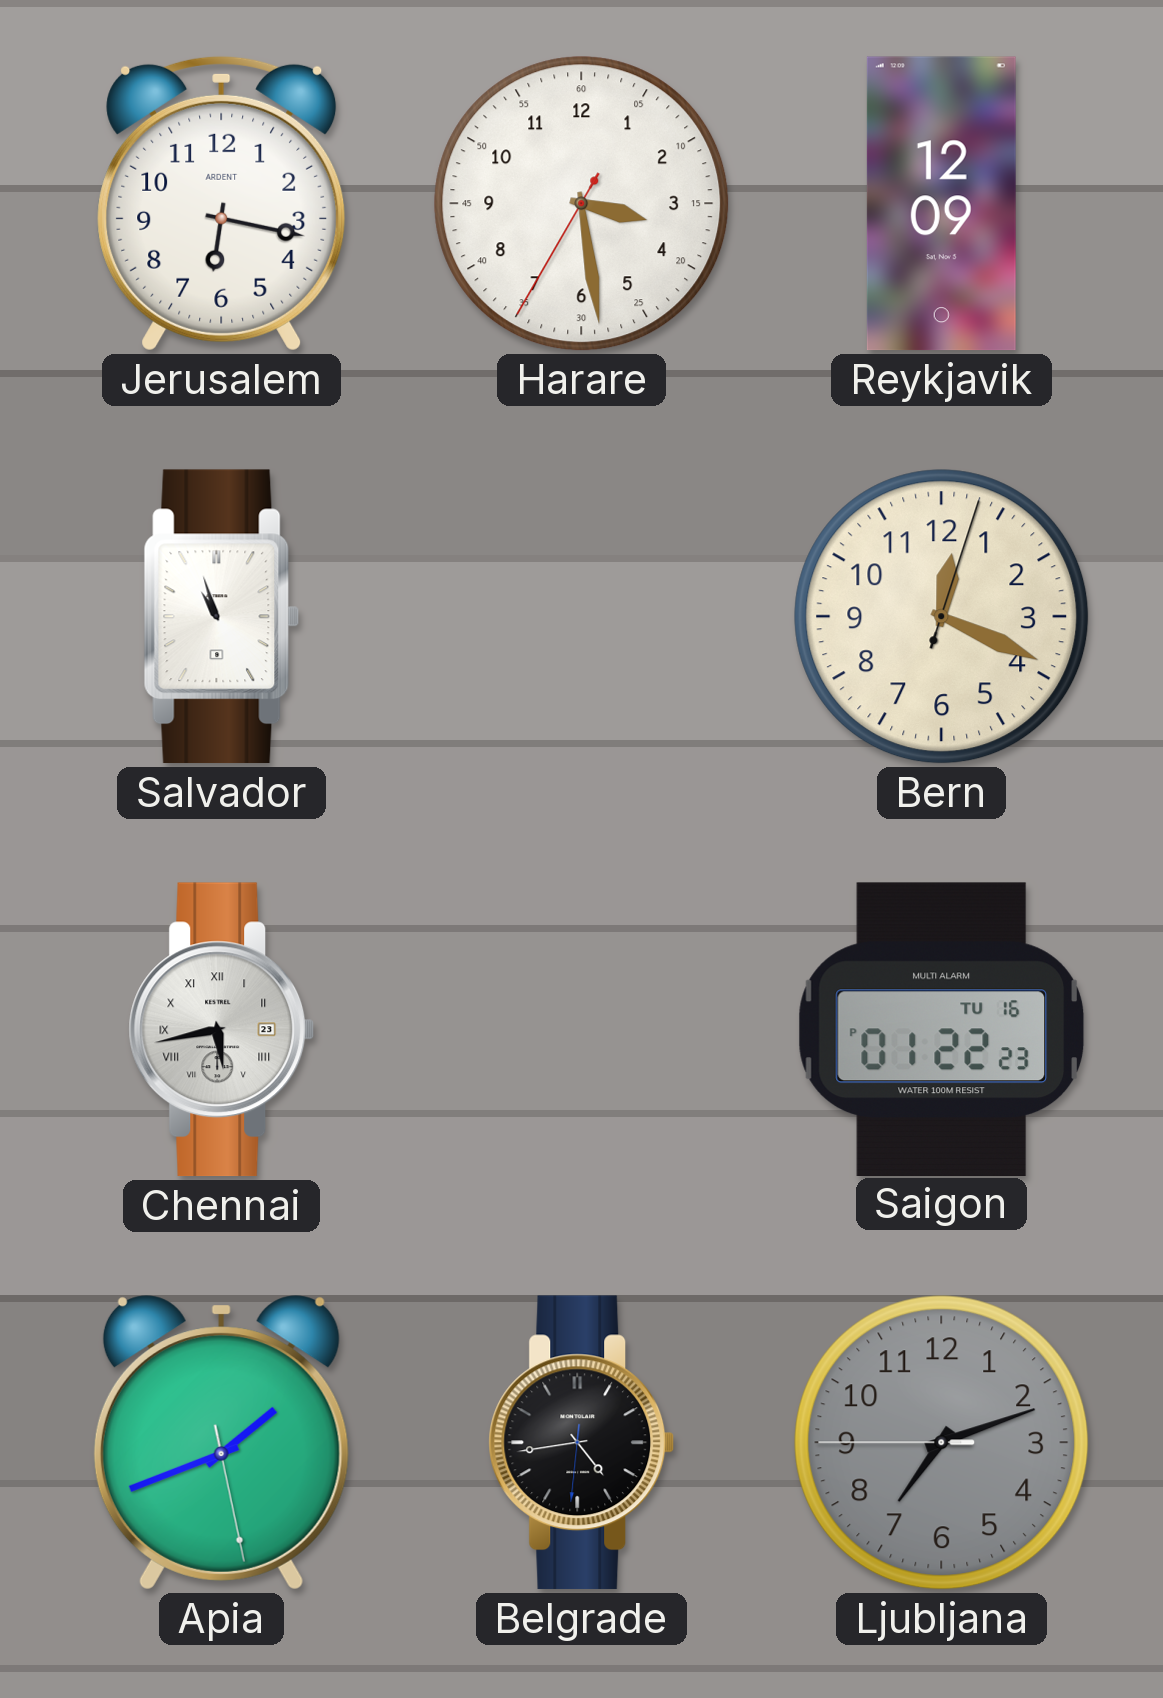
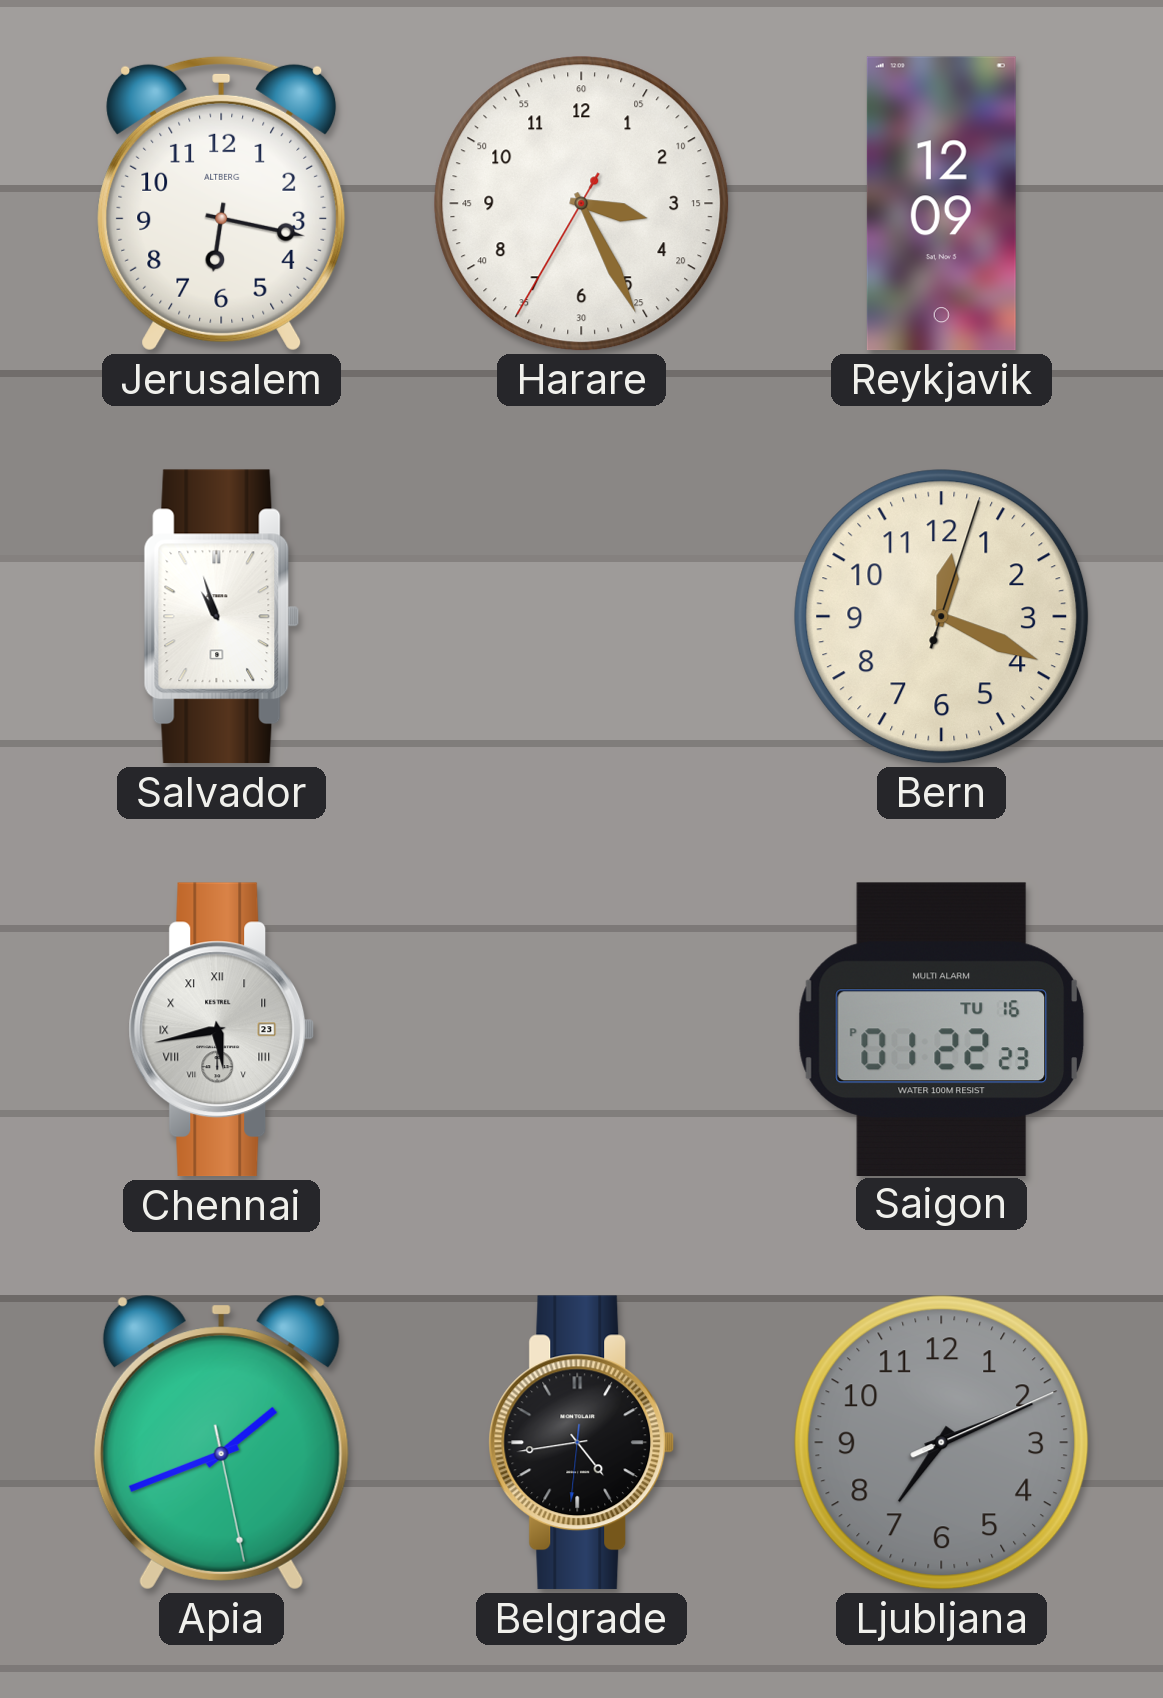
Jerusalem brand: ARDENT -> ALTBERG (222, 203)
Harare: 3:28 -> 3:25 (582, 204)
Ljubljana: 7:11:45 -> 7:11:11 (942, 1443)
